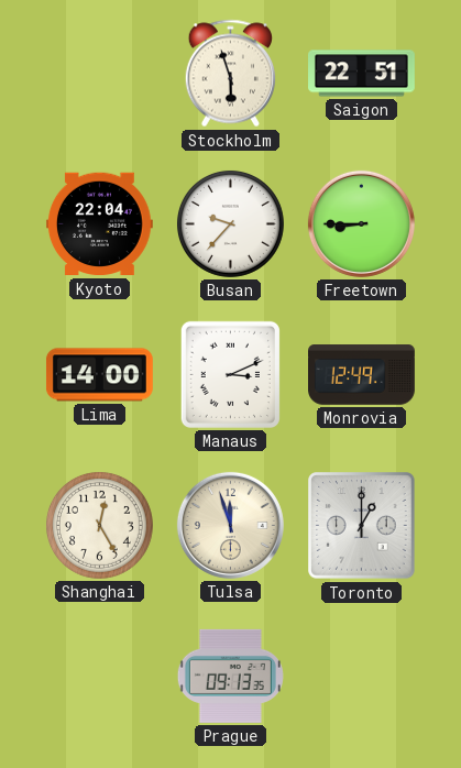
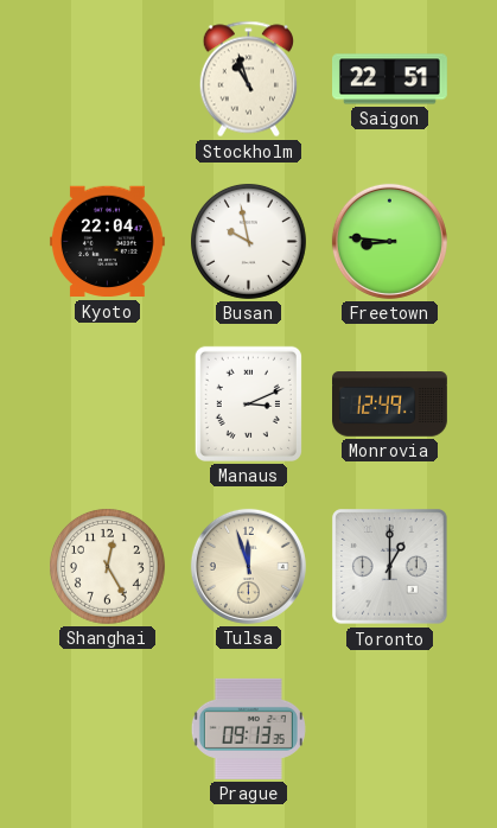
Stockholm: 5:57 -> 10:57 (248, 79)
Busan: 9:37 -> 9:58 (248, 241)
Freetown: 8:45 -> 8:46 (389, 241)
Lima: 14:00 -> none (99, 375)
